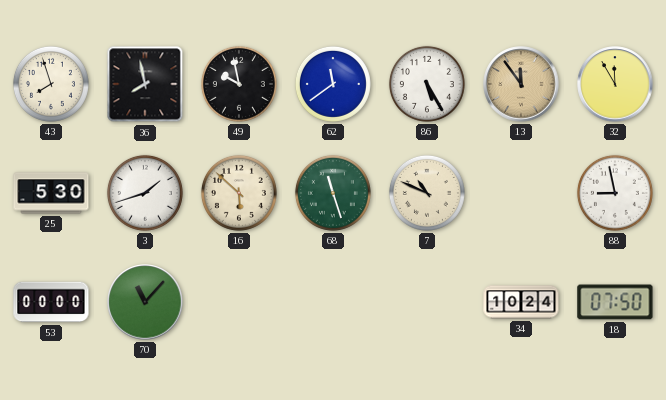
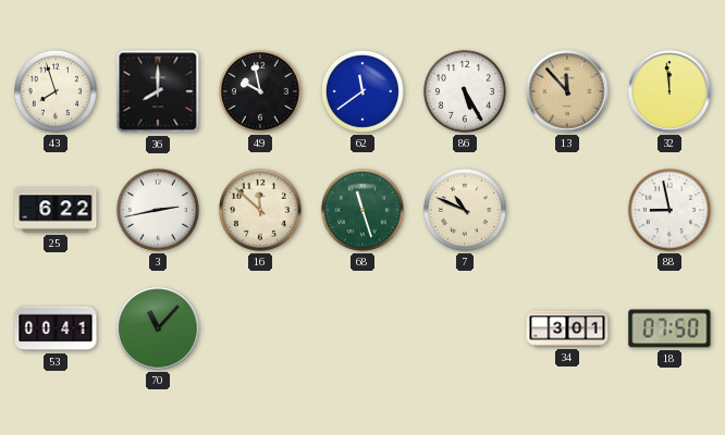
36: 7:58 -> 8:00 (158, 91)
13: 11:54 -> 11:53 (567, 91)
32: 11:55 -> 11:59 (669, 91)
25: 5:30 -> 6:22 (56, 210)
3: 1:42 -> 2:43 (158, 210)
16: 5:52 -> 11:52 (260, 210)
53: 00:00 -> 00:41 (56, 328)
34: 10:24 -> 3:01 (567, 328)
